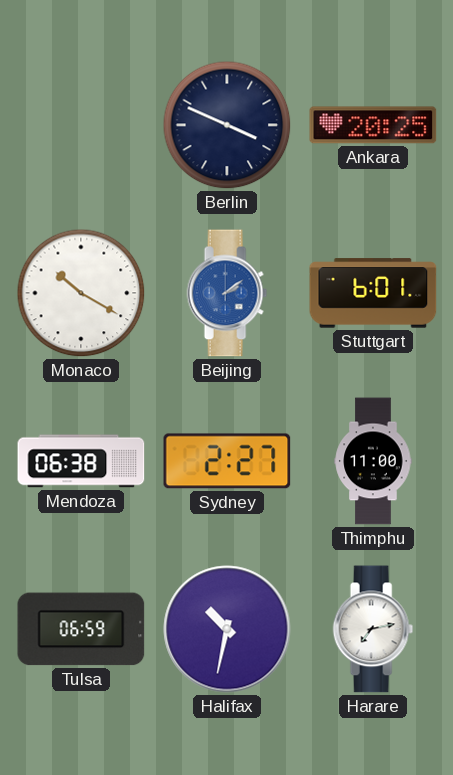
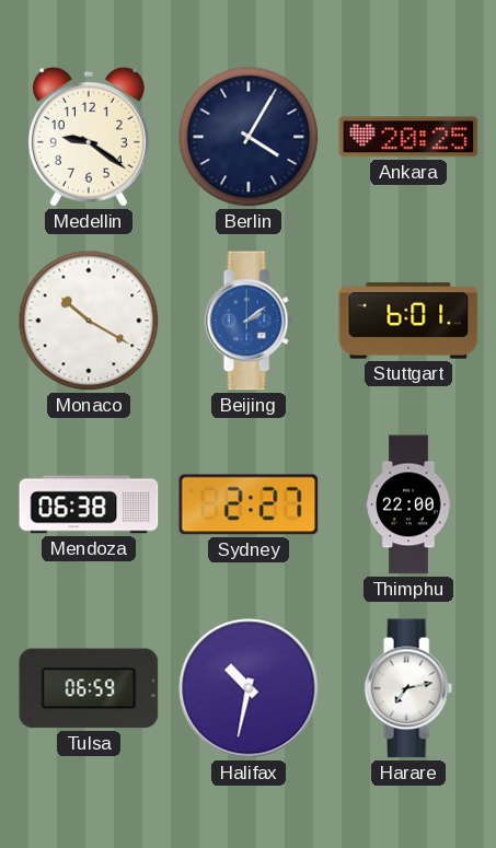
Medellin: none -> 9:21 (89, 137)
Berlin: 3:49 -> 4:05 (249, 137)
Thimphu: 11:00 -> 22:00 (408, 504)
